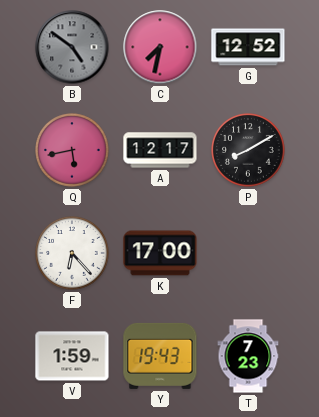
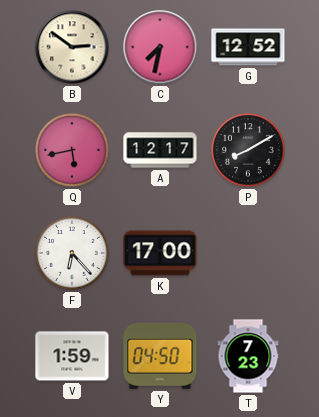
B: 4:51 -> 2:51 (72, 47)
B dial: grey -> cream (72, 47)
Y: 19:43 -> 04:50 (160, 356)
